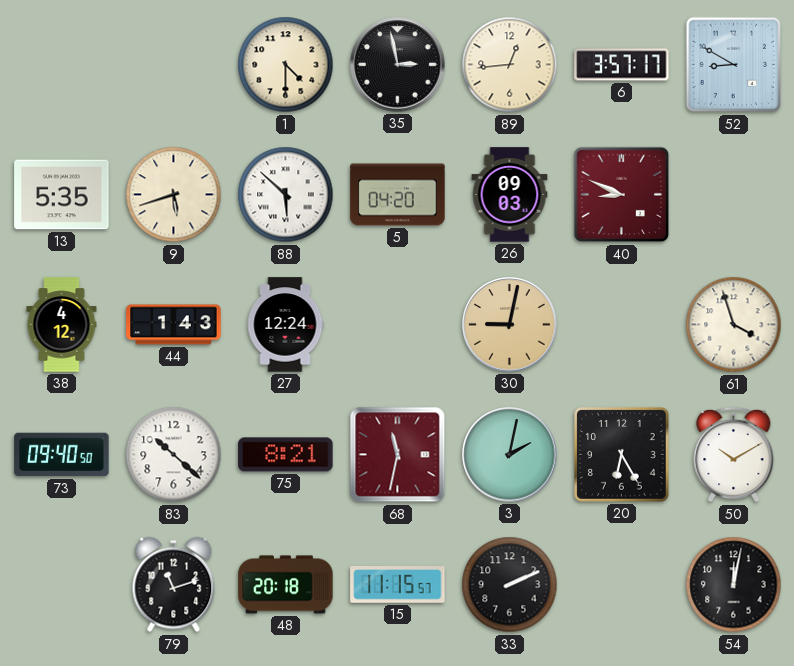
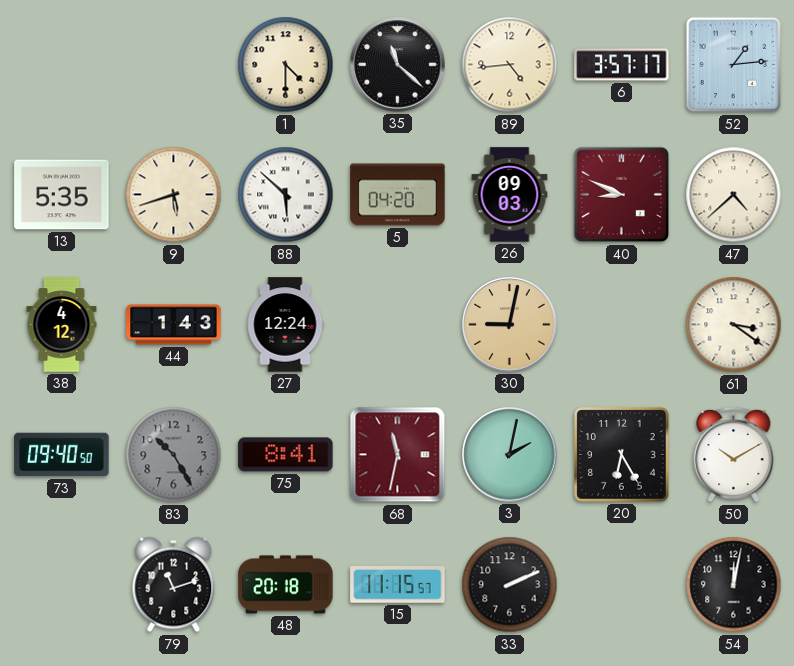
35: 2:58 -> 11:22 (398, 65)
89: 12:44 -> 4:44 (510, 65)
52: 8:50 -> 1:14 (734, 65)
47: none -> 4:38 (734, 195)
61: 3:57 -> 3:21 (734, 325)
83: 10:22 -> 10:25 (174, 455)
83 dial: white -> grey (174, 455)
75: 8:21 -> 8:41 (286, 455)
